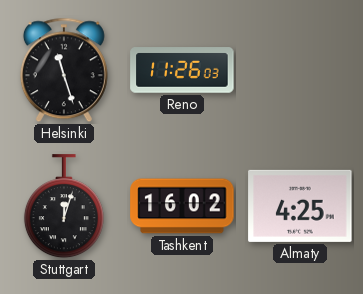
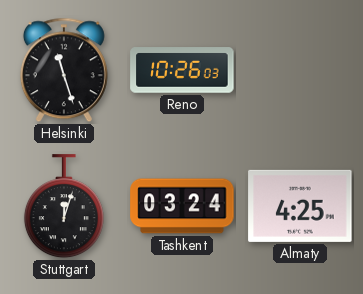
Reno: 11:26 -> 10:26 (182, 70)
Tashkent: 16:02 -> 03:24 (182, 206)
